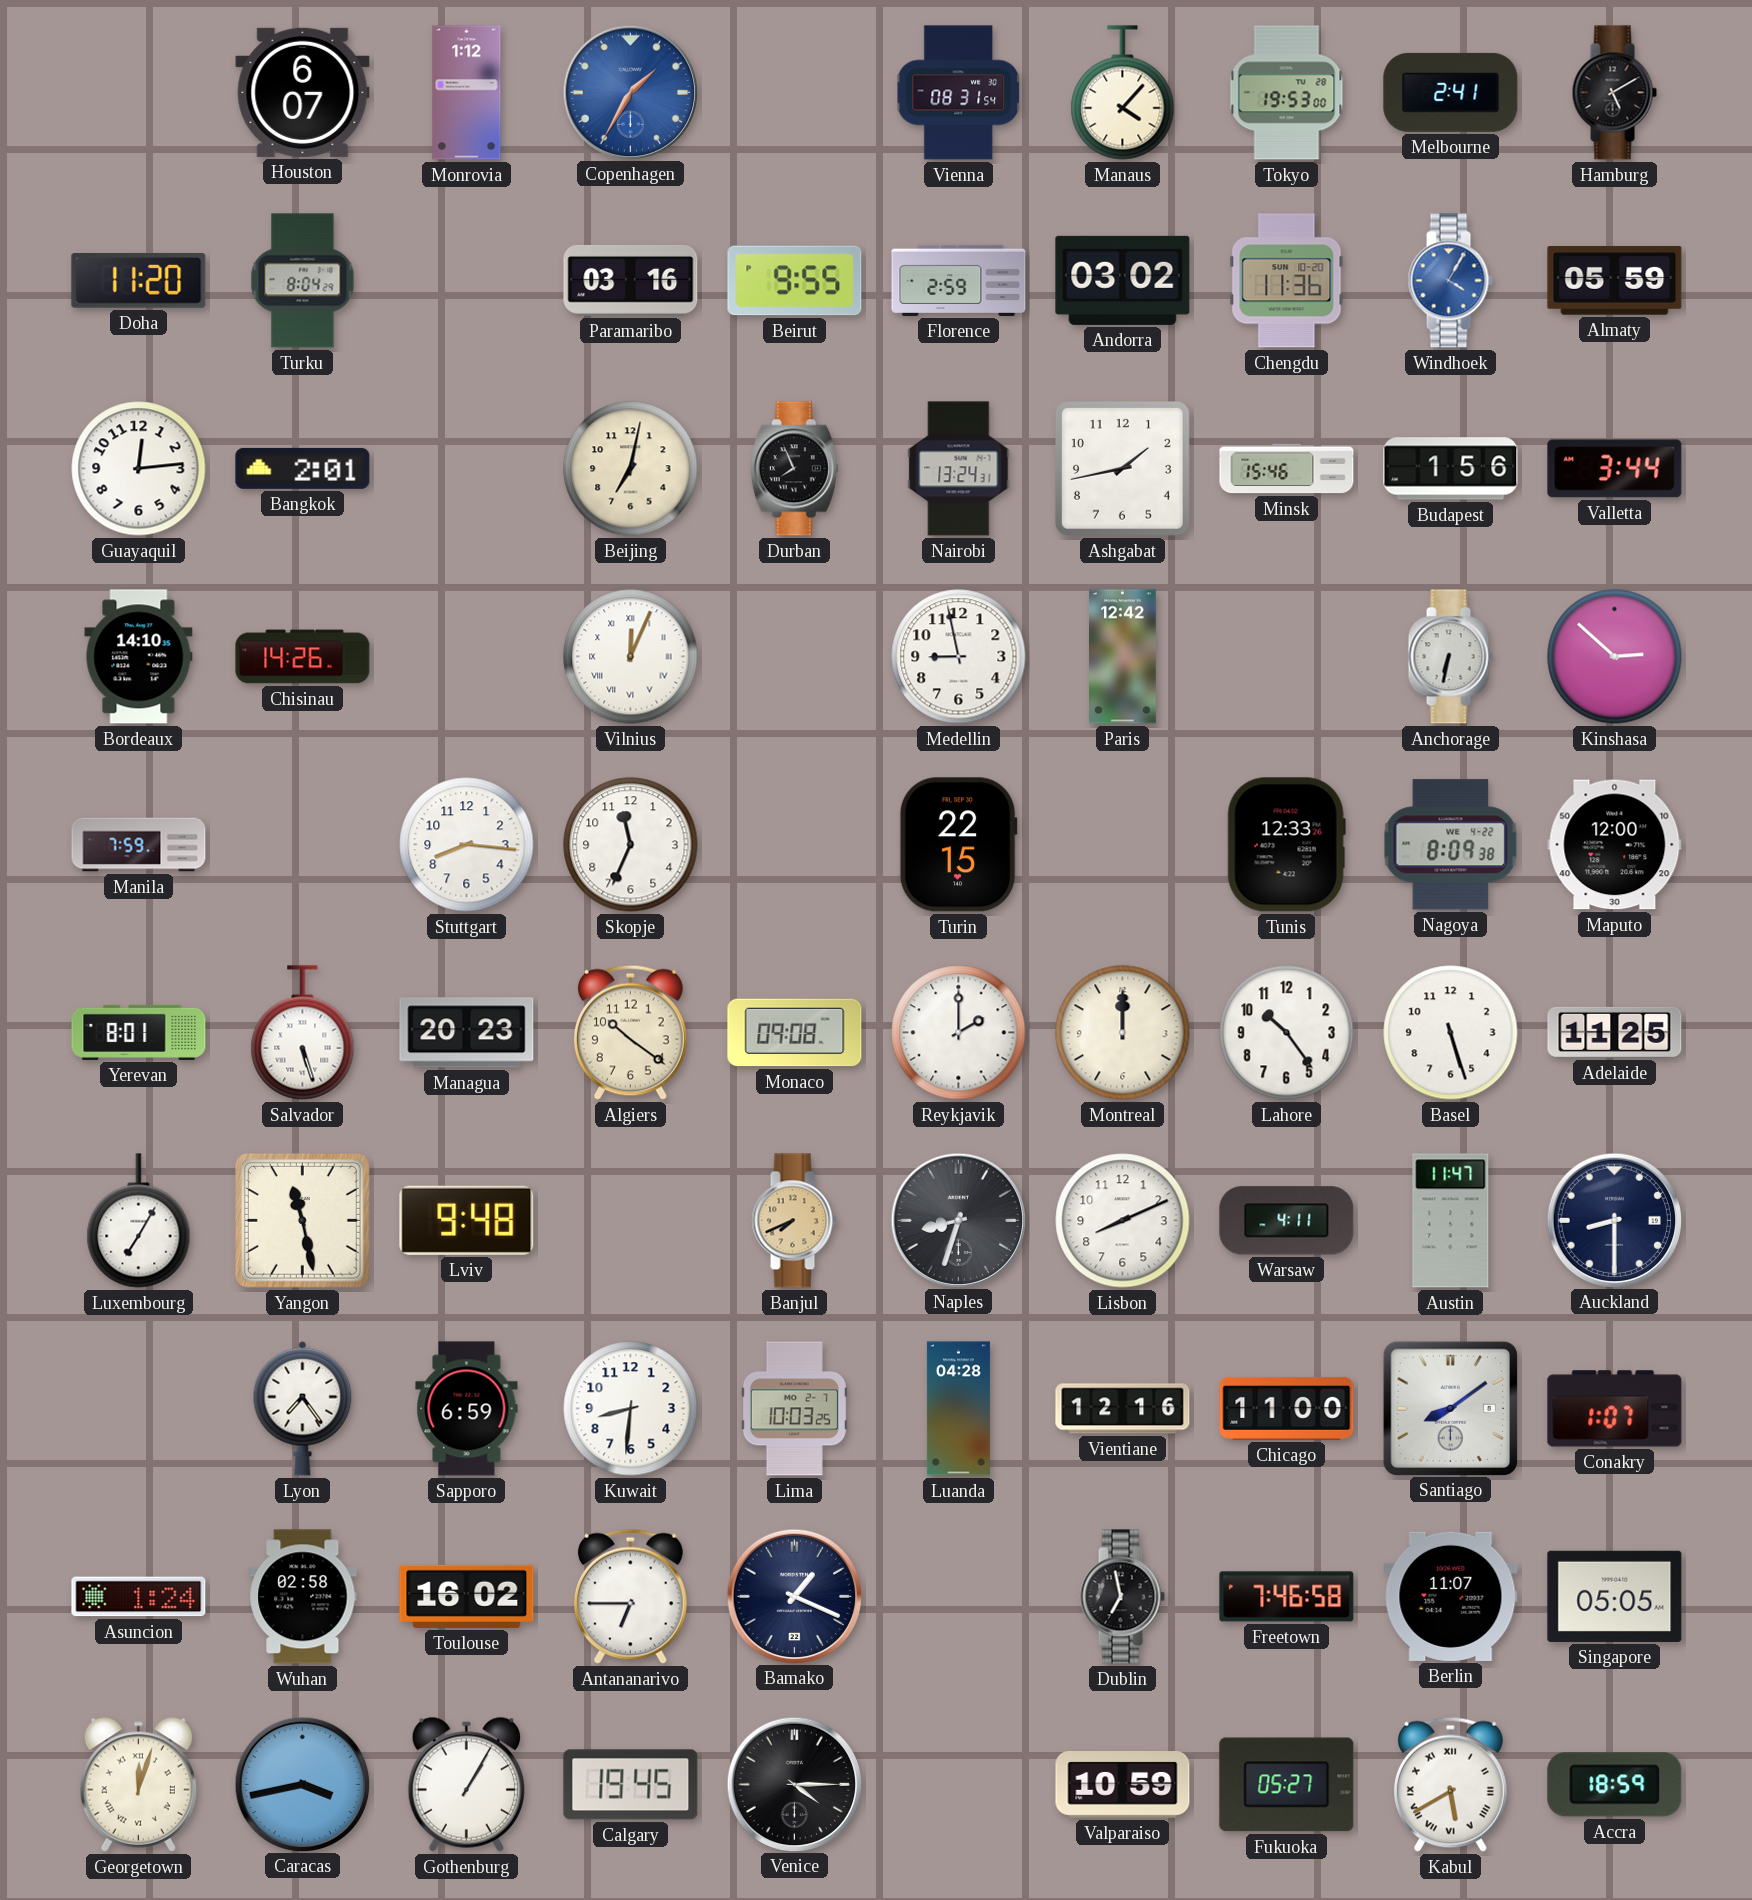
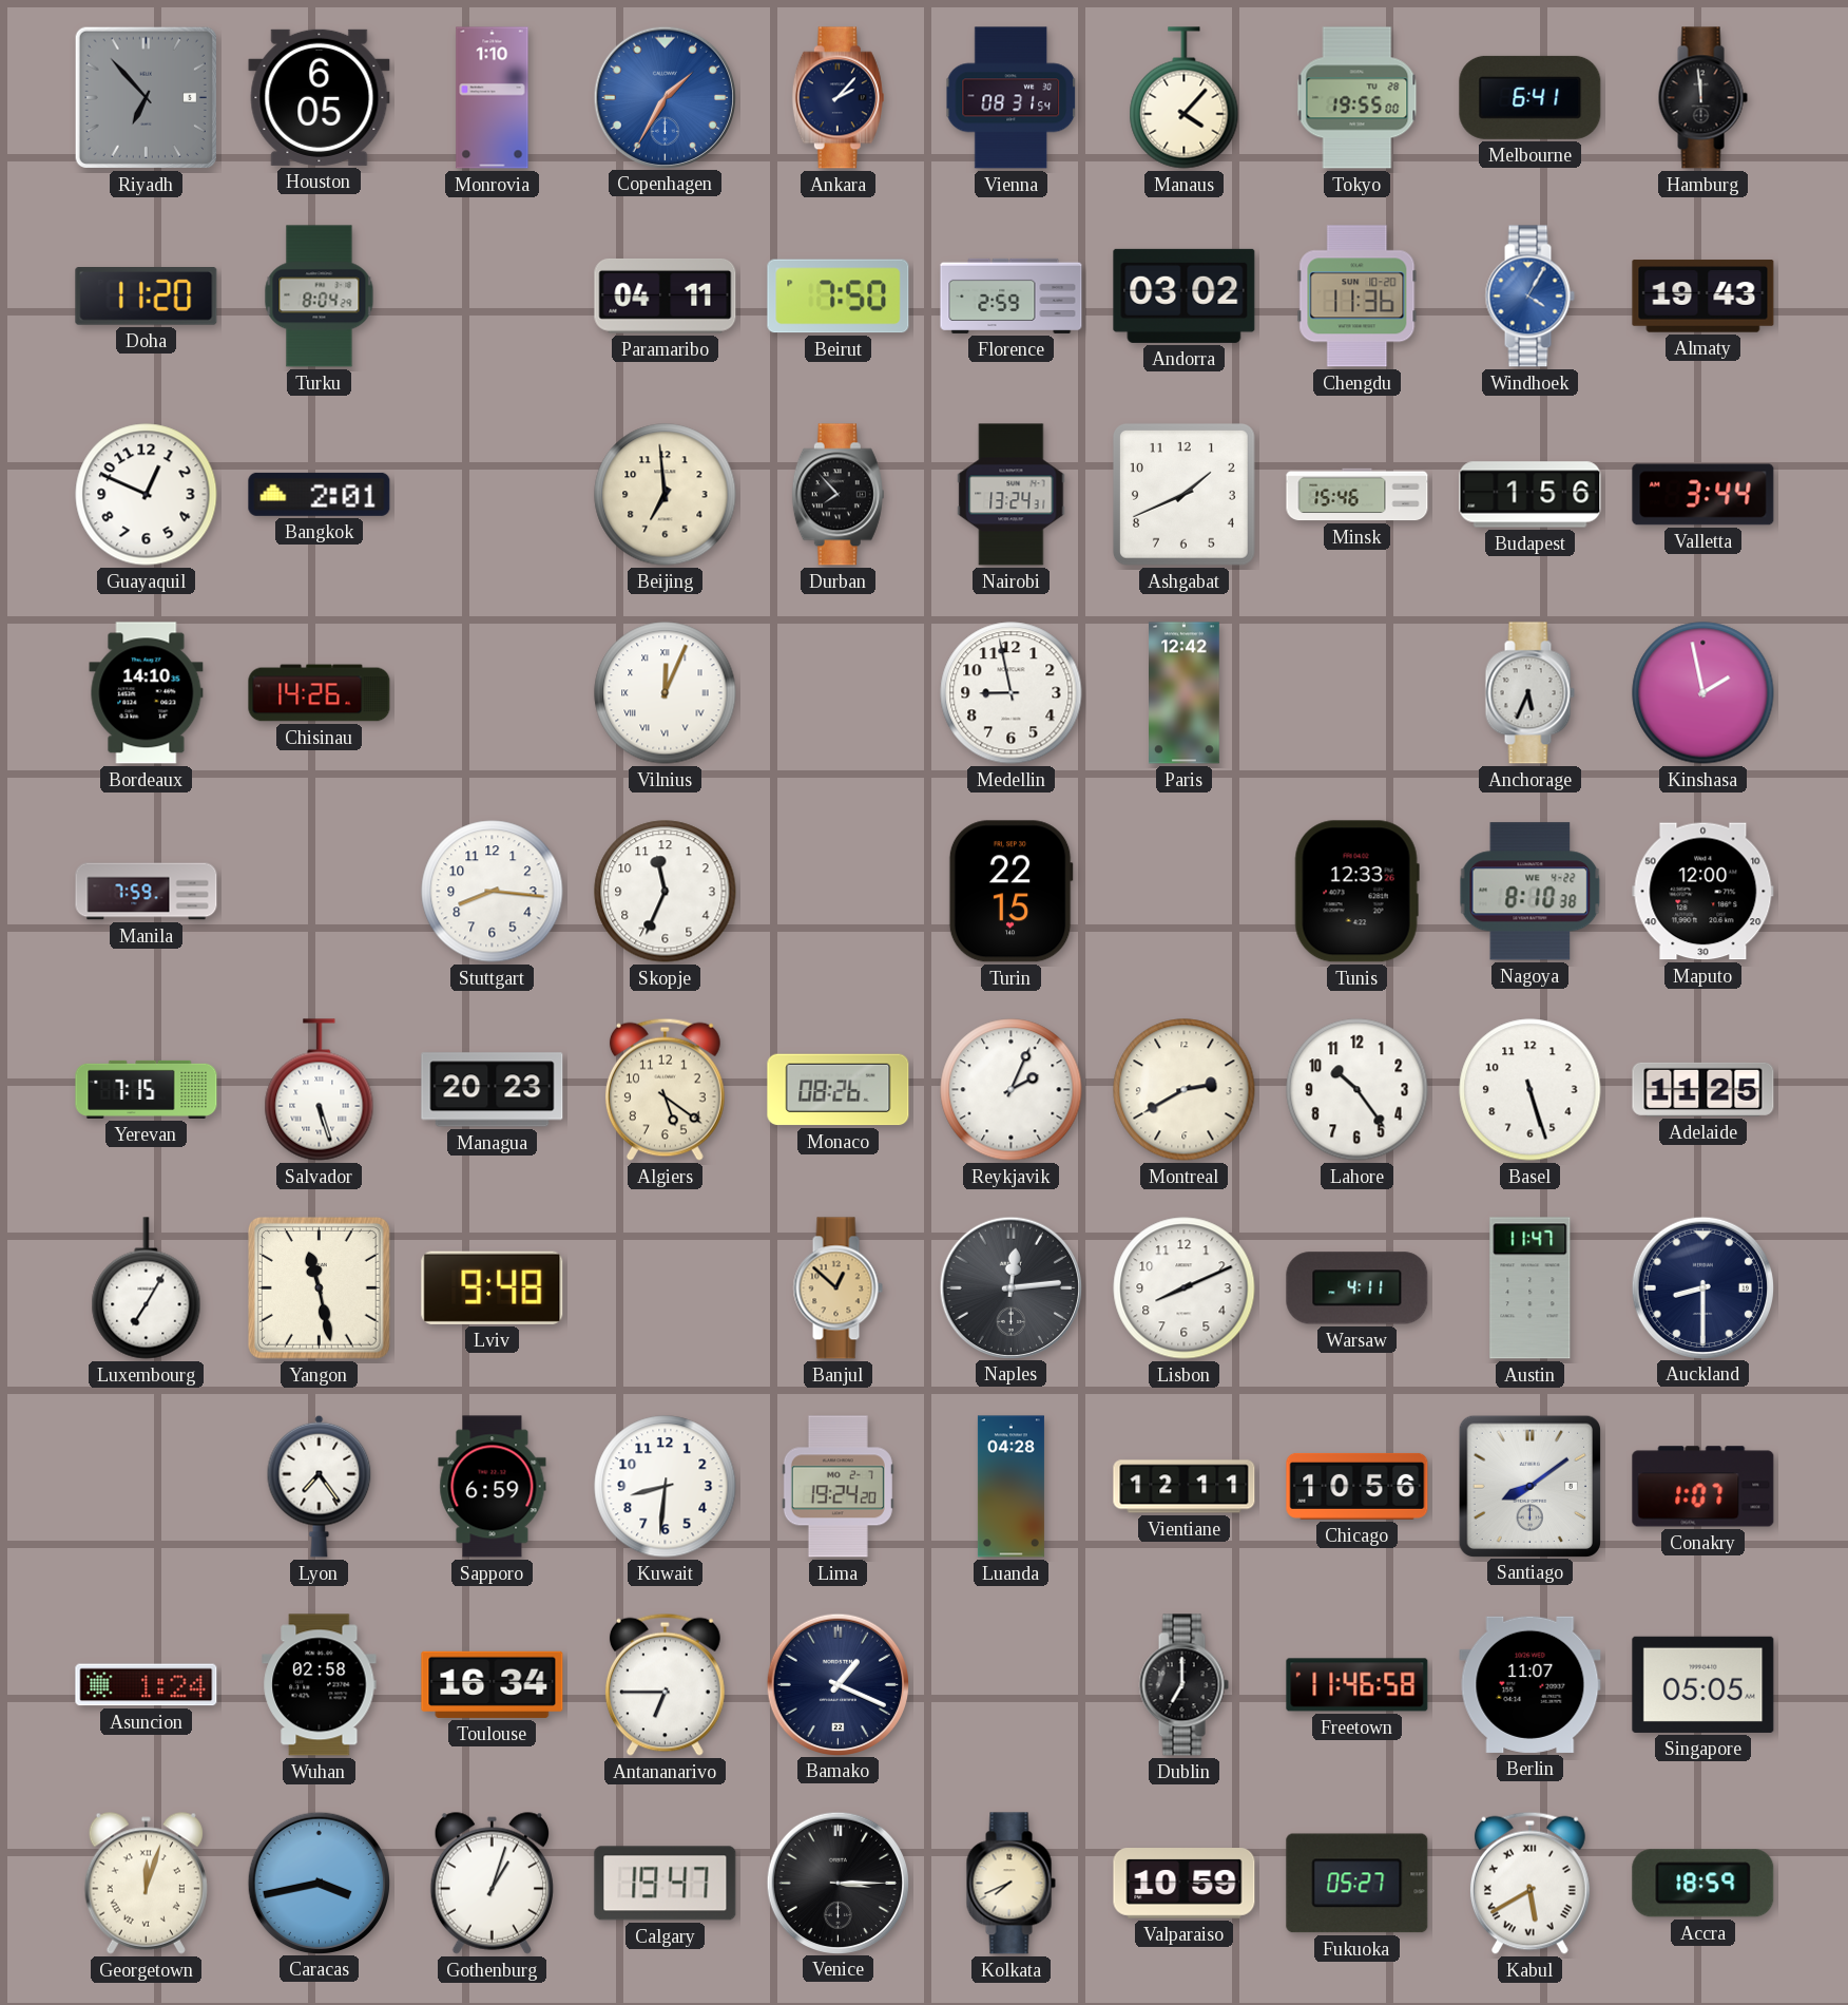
Riyadh: none -> 6:53 (146, 97)
Houston: 6:07 -> 6:05 (320, 97)
Monrovia: 1:12 -> 1:10 (493, 98)
Ankara: none -> 2:07 (838, 98)
Tokyo: 19:53 -> 19:55 (1358, 98)
Melbourne: 2:41 -> 6:41 (1531, 97)
Hamburg: 5:10 -> 11:59 (1702, 98)
Paramaribo: 03:16 -> 04:11 (666, 297)
Beirut: 9:55 -> 7:50 (839, 297)
Almaty: 05:59 -> 19:43 (1703, 297)
Guayaquil: 12:14 -> 12:49 (147, 495)
Beijing: 7:02 -> 6:59 (666, 495)
Durban: 7:56 -> 7:53 (838, 495)
Ashgabat: 1:43 -> 1:41 (1183, 494)
Anchorage: 6:32 -> 5:34 (1529, 693)
Kinshasa: 2:52 -> 1:58 (1703, 693)
Nagoya: 8:09 -> 8:10 (1531, 892)
Yerevan: 8:01 -> 7:15 (147, 1089)
Algiers: 10:21 -> 5:21 (665, 1089)
Monaco: 09:08 -> 08:26 (839, 1090)
Reykjavik: 2:00 -> 2:04 (1012, 1090)
Montreal: 12:00 -> 2:40 (1185, 1090)
Banjul: 7:41 -> 12:52 (838, 1288)
Naples: 8:33 -> 12:14 (1010, 1287)
Lima: 10:03 -> 19:24 (838, 1487)
Vientiane: 12:16 -> 12:11 (1185, 1487)
Chicago: 11:00 -> 10:56 (1358, 1486)
Toulouse: 16:02 -> 16:34 (493, 1684)
Dublin: 6:58 -> 7:00 (1183, 1685)
Freetown: 7:46 -> 11:46 (1358, 1685)
Gothenburg: 1:05 -> 1:03 (492, 1883)
Calgary: 19:45 -> 19:47 (666, 1884)
Venice: 4:15 -> 3:15 (838, 1883)
Kolkata: none -> 7:41 (1010, 1884)
